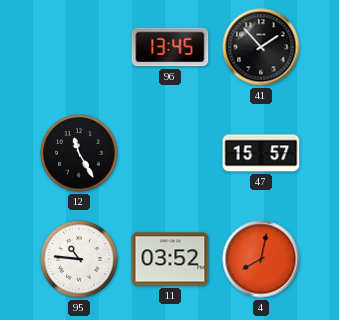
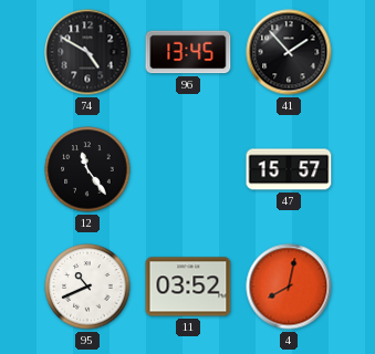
74: none -> 4:50 (87, 52)
12: 11:25 -> 11:24 (87, 169)
95: 10:46 -> 10:41 (87, 287)
